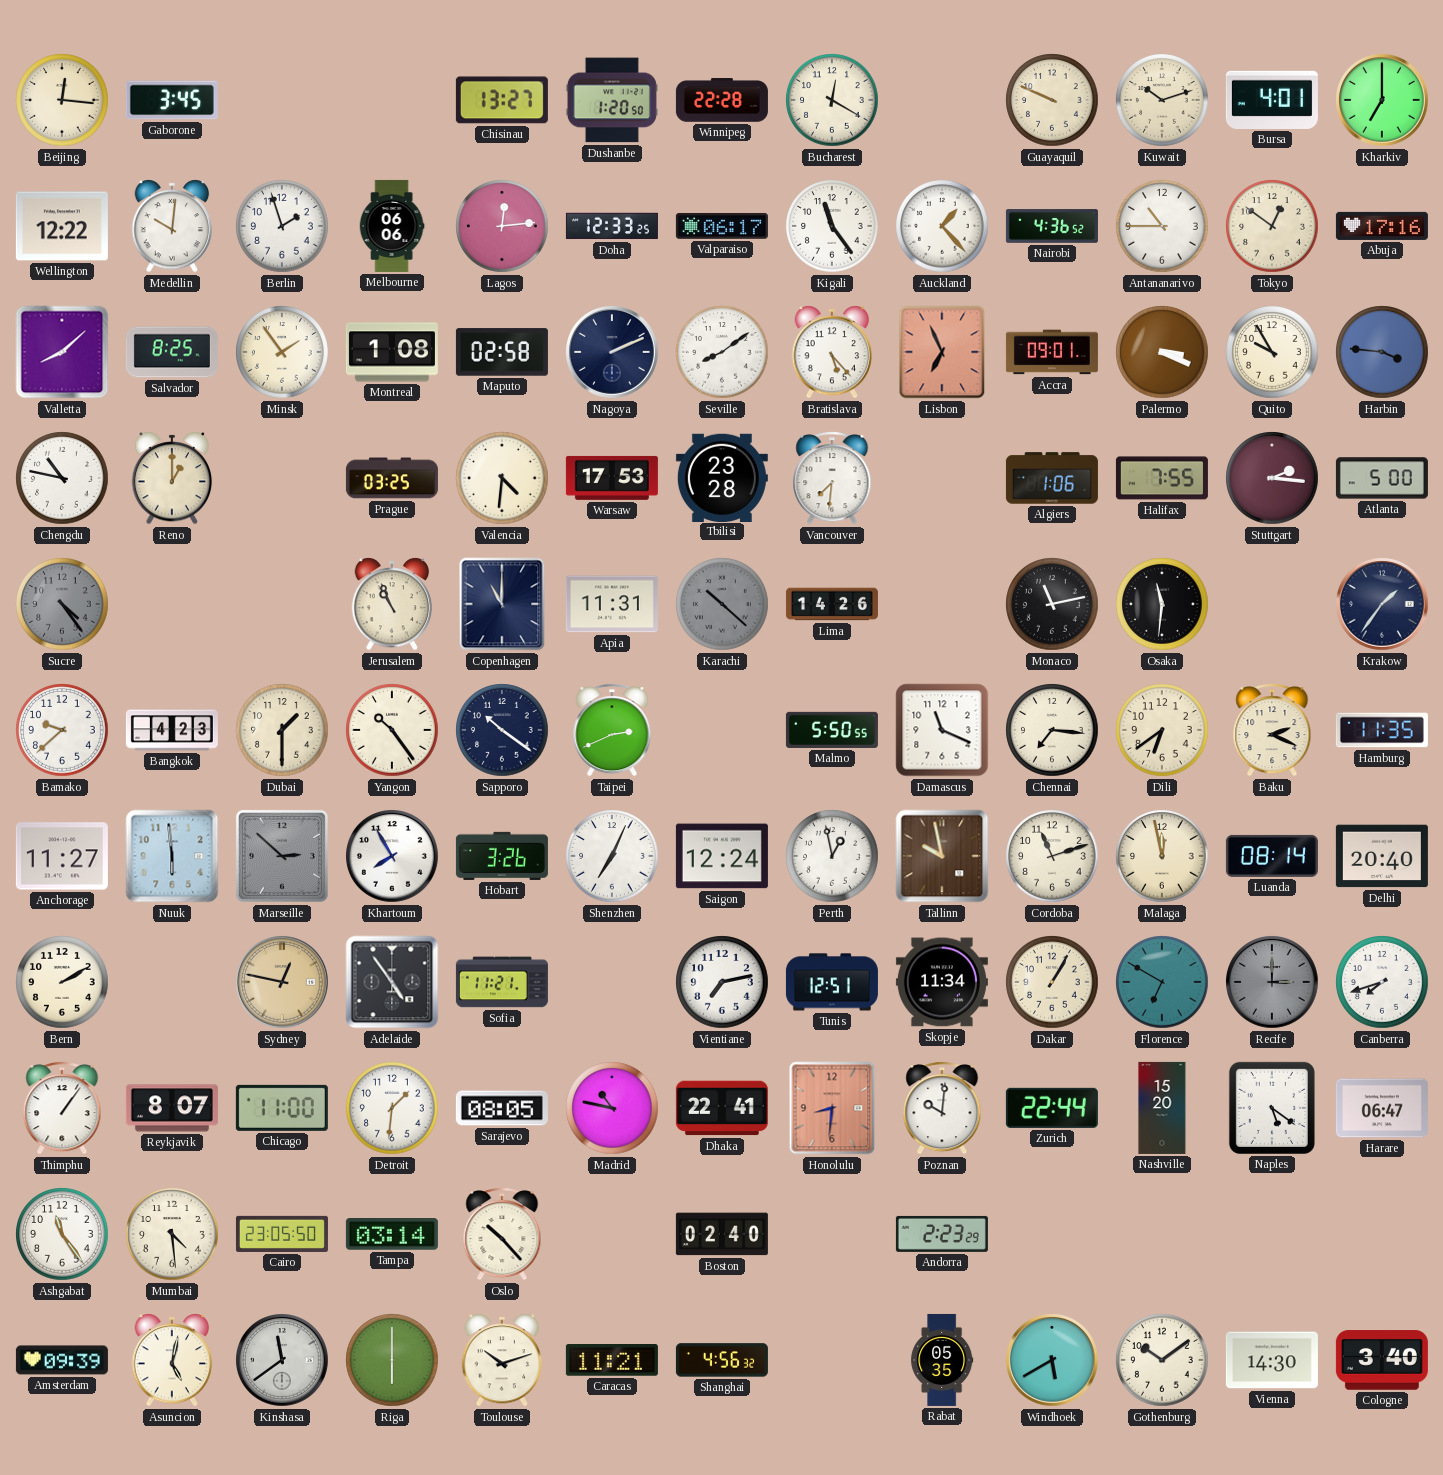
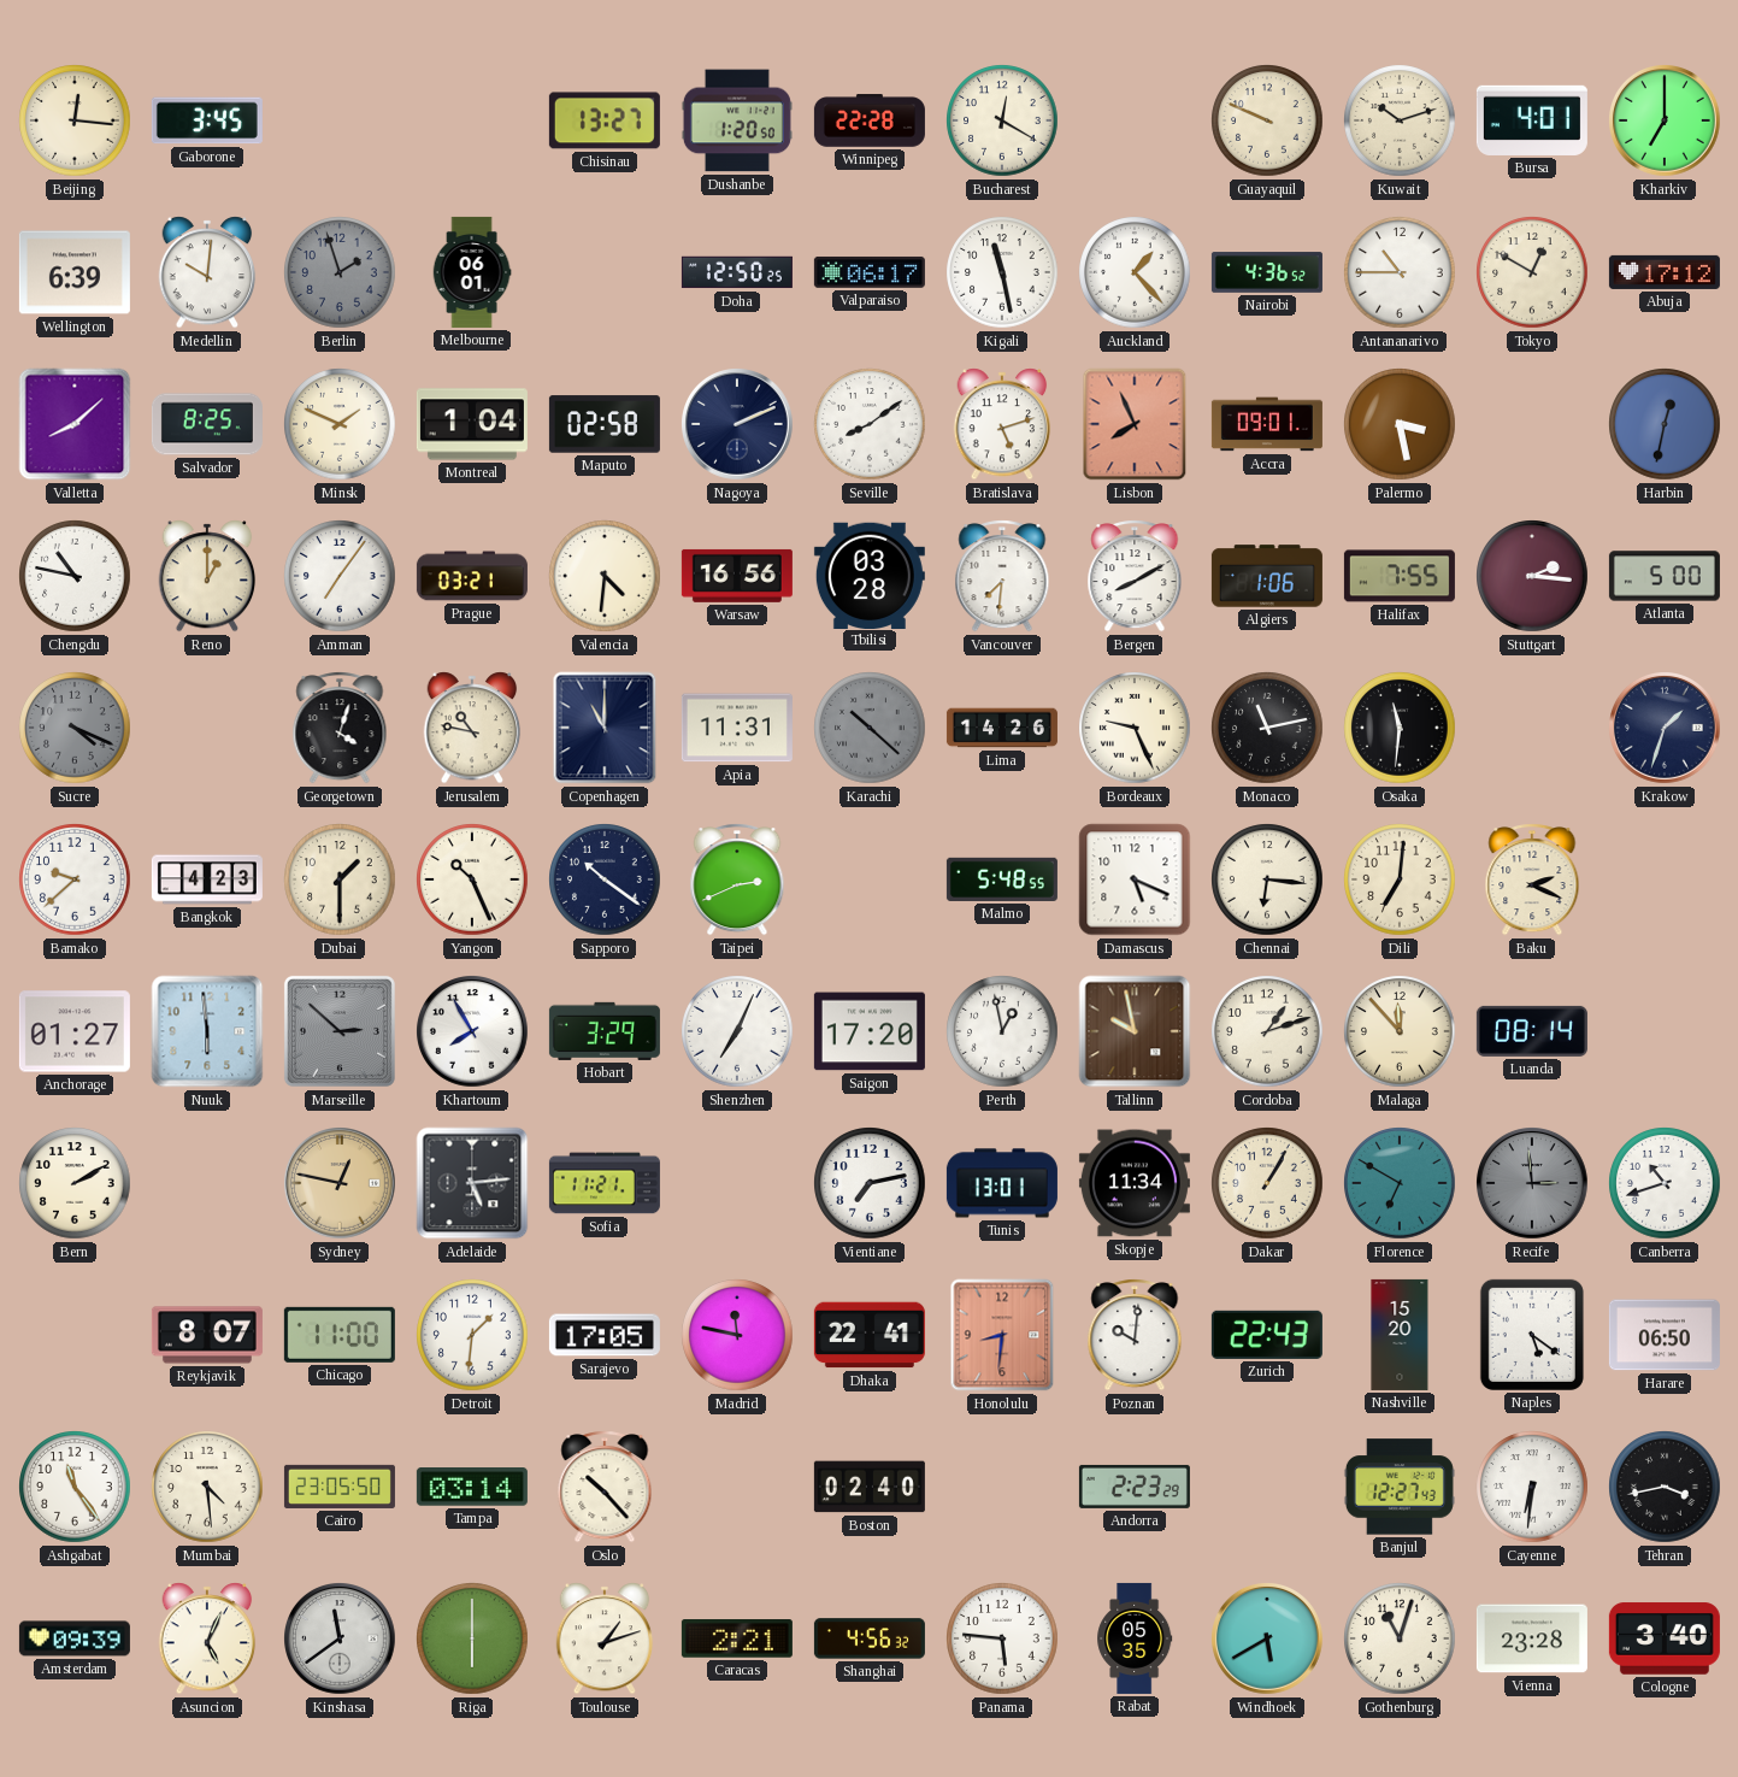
Wellington: 12:22 -> 6:39 (75, 272)
Berlin dial: white -> grey (340, 272)
Melbourne: 06:06 -> 06:01 (472, 272)
Lagos: 12:14 -> none (502, 226)
Doha: 12:33 -> 12:50 (737, 272)
Kigali: 11:24 -> 11:28 (1002, 272)
Tokyo: 12:51 -> 12:50 (1532, 272)
Abuja: 17:16 -> 17:12 (1665, 272)
Minsk: 1:54 -> 1:49 (340, 424)
Montreal: 1:08 -> 1:04 (472, 424)
Bratislava: 5:23 -> 5:12 (1002, 424)
Lisbon: 6:56 -> 7:56 (1135, 424)
Palermo: 3:19 -> 3:28 (1400, 424)
Quito: 9:55 -> none (1272, 352)
Harbin: 3:46 -> 12:32 (1665, 424)
Amman: none -> 7:06 (340, 576)
Prague: 03:25 -> 03:21 (472, 576)
Warsaw: 17:53 -> 16:56 (737, 576)
Tbilisi: 23:28 -> 03:28 (870, 575)
Bergen: none -> 8:10 (1135, 576)
Sucre: 4:24 -> 4:19 (75, 728)
Georgetown: none -> 4:03 (340, 728)
Jerusalem: 10:56 -> 10:47 (472, 728)
Bordeaux: none -> 9:26 (1135, 728)
Krakow: 1:36 -> 1:33 (1666, 729)
Yangon: 10:24 -> 10:26 (472, 879)
Malmo: 5:50 -> 5:48 (1002, 879)
Damascus: 11:19 -> 5:19 (1135, 879)
Chennai: 7:16 -> 6:16 (1267, 879)
Dili: 6:39 -> 7:01 (1400, 879)
Hamburg: 11:35 -> none (1382, 730)
Anchorage: 11:27 -> 01:27 (75, 1031)
Hobart: 3:26 -> 3:29 (605, 1031)
Saigon: 12:24 -> 17:20 (870, 1031)
Cordoba: 11:12 -> 1:12 (1267, 1031)
Malaga: 11:58 -> 11:53 (1400, 1031)
Delhi: 20:40 -> none (1382, 856)
Adelaide: 4:54 -> 5:14 (472, 1183)
Tunis: 12:51 -> 13:01 (1002, 1183)
Recife: 3:00 -> 2:59 (1533, 1184)
Canberra: 7:42 -> 10:42 (1665, 1183)
Thimphu: 1:06 -> none (62, 1108)
Sarajevo: 08:05 -> 17:05 (605, 1335)
Madrid: 10:47 -> 11:47 (737, 1335)
Zurich: 22:44 -> 22:43 (1267, 1335)
Harare: 06:47 -> 06:50 (1665, 1335)
Banjul: none -> 12:27 (1400, 1487)
Cayenne: none -> 6:31 (1532, 1487)
Tehran: none -> 3:43 (1665, 1487)
Asuncion: 5:02 -> 5:04 (207, 1638)
Toulouse: 10:12 -> 1:12 (605, 1638)
Caracas: 11:21 -> 2:21 (737, 1638)
Panama: none -> 5:46 (1002, 1638)
Gothenburg: 10:09 -> 11:03 (1400, 1638)
Vienna: 14:30 -> 23:28 (1532, 1638)
